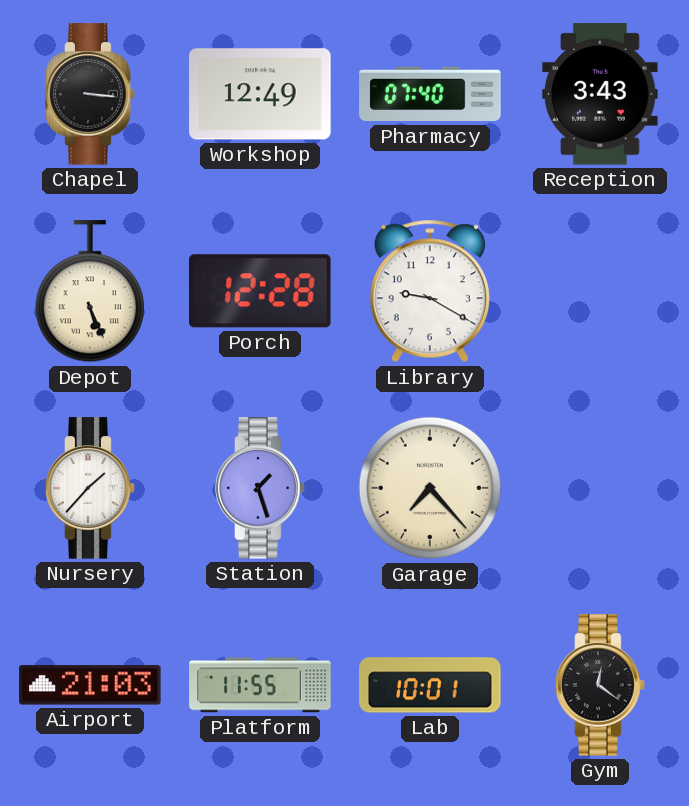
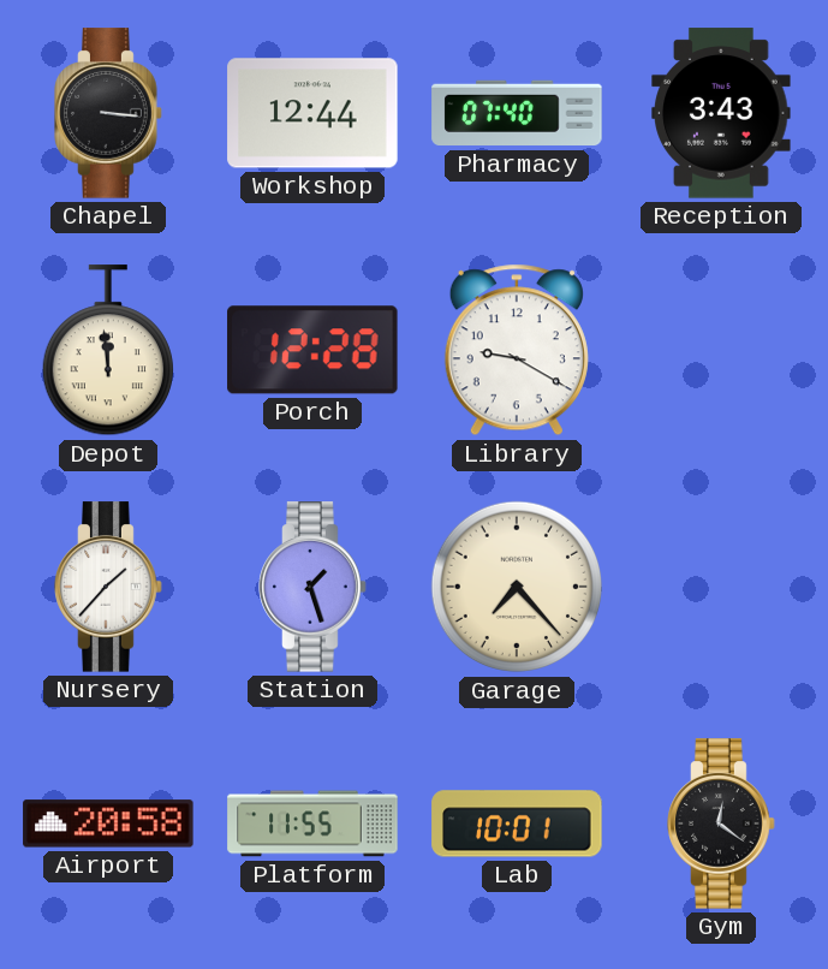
Workshop: 12:49 -> 12:44 (312, 113)
Depot: 5:26 -> 11:59 (108, 351)
Airport: 21:03 -> 20:58 (108, 824)
